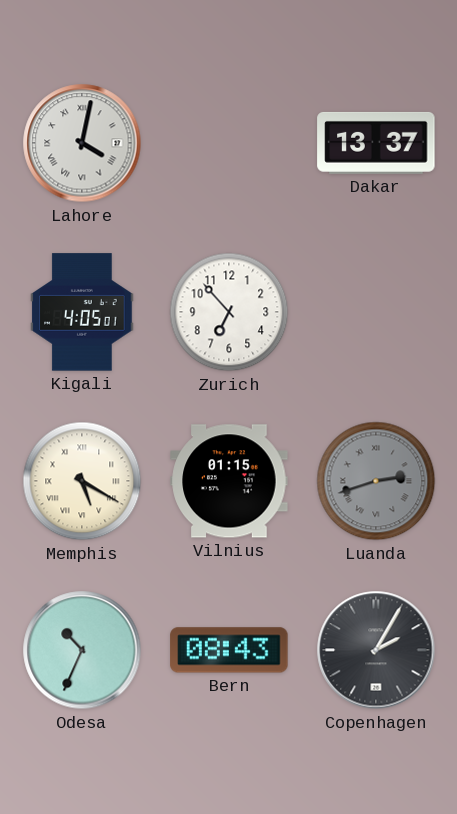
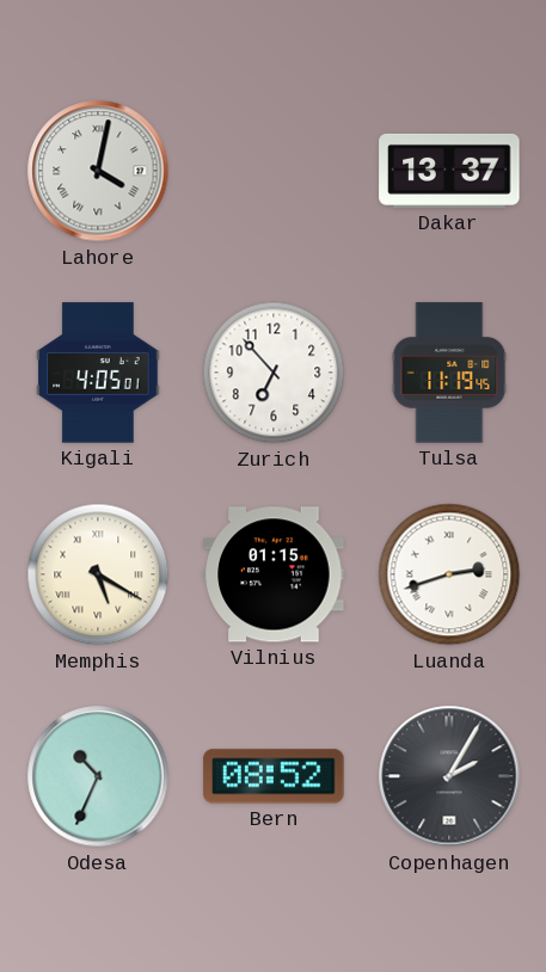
Tulsa: none -> 11:19 (449, 373)
Luanda dial: grey -> white (449, 574)
Bern: 08:43 -> 08:52 (274, 776)
